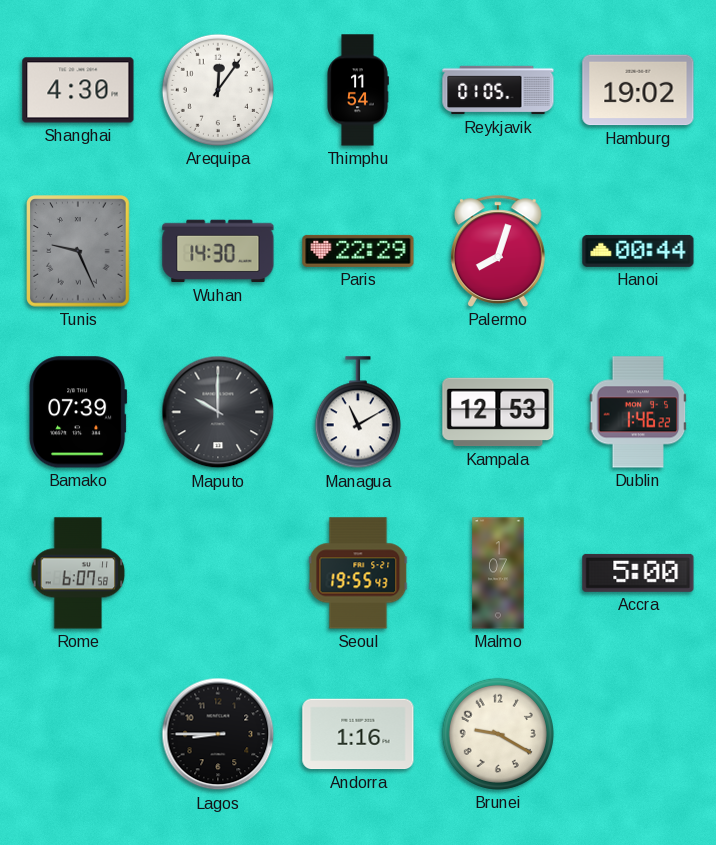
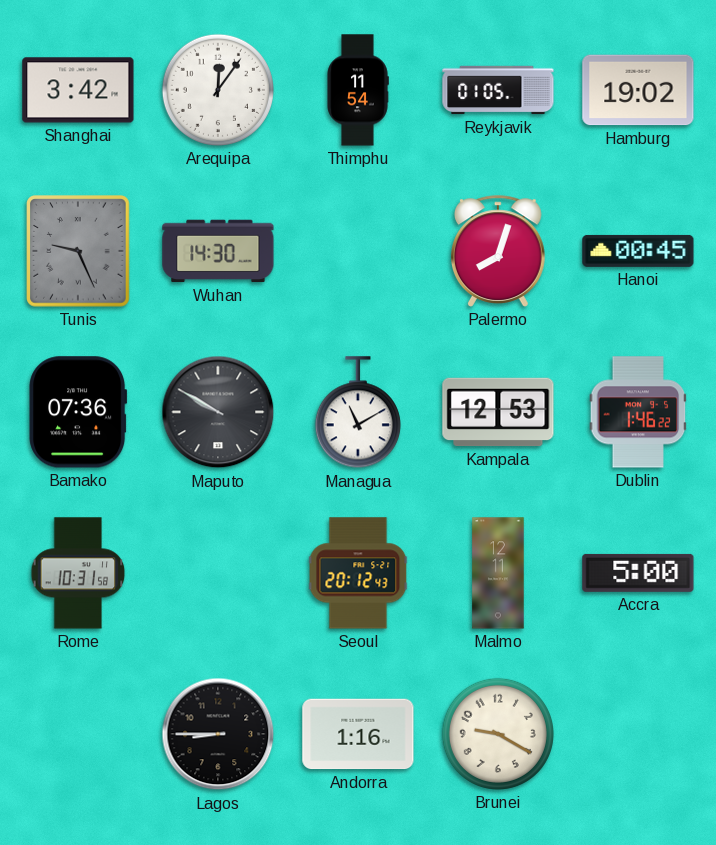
Shanghai: 4:30 -> 3:42 (78, 90)
Paris: 22:29 -> none (358, 251)
Hanoi: 00:44 -> 00:45 (638, 251)
Bamako: 07:39 -> 07:36 (78, 412)
Maputo: 10:00 -> 9:50 (218, 412)
Rome: 6:07 -> 10:31 (78, 573)
Seoul: 19:55 -> 20:12 (358, 573)
Malmo: 1:07 -> 12:11 (498, 573)
